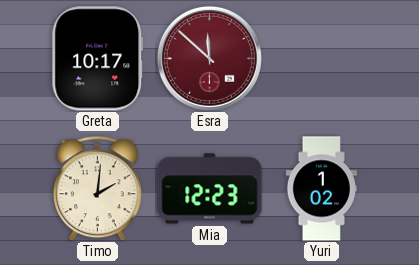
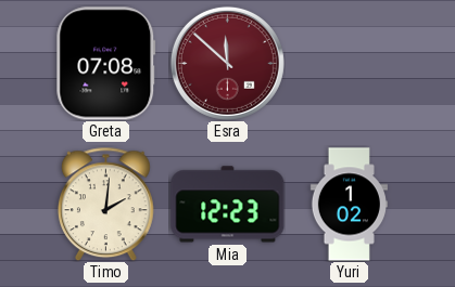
Greta: 10:17 -> 07:08 (106, 64)
